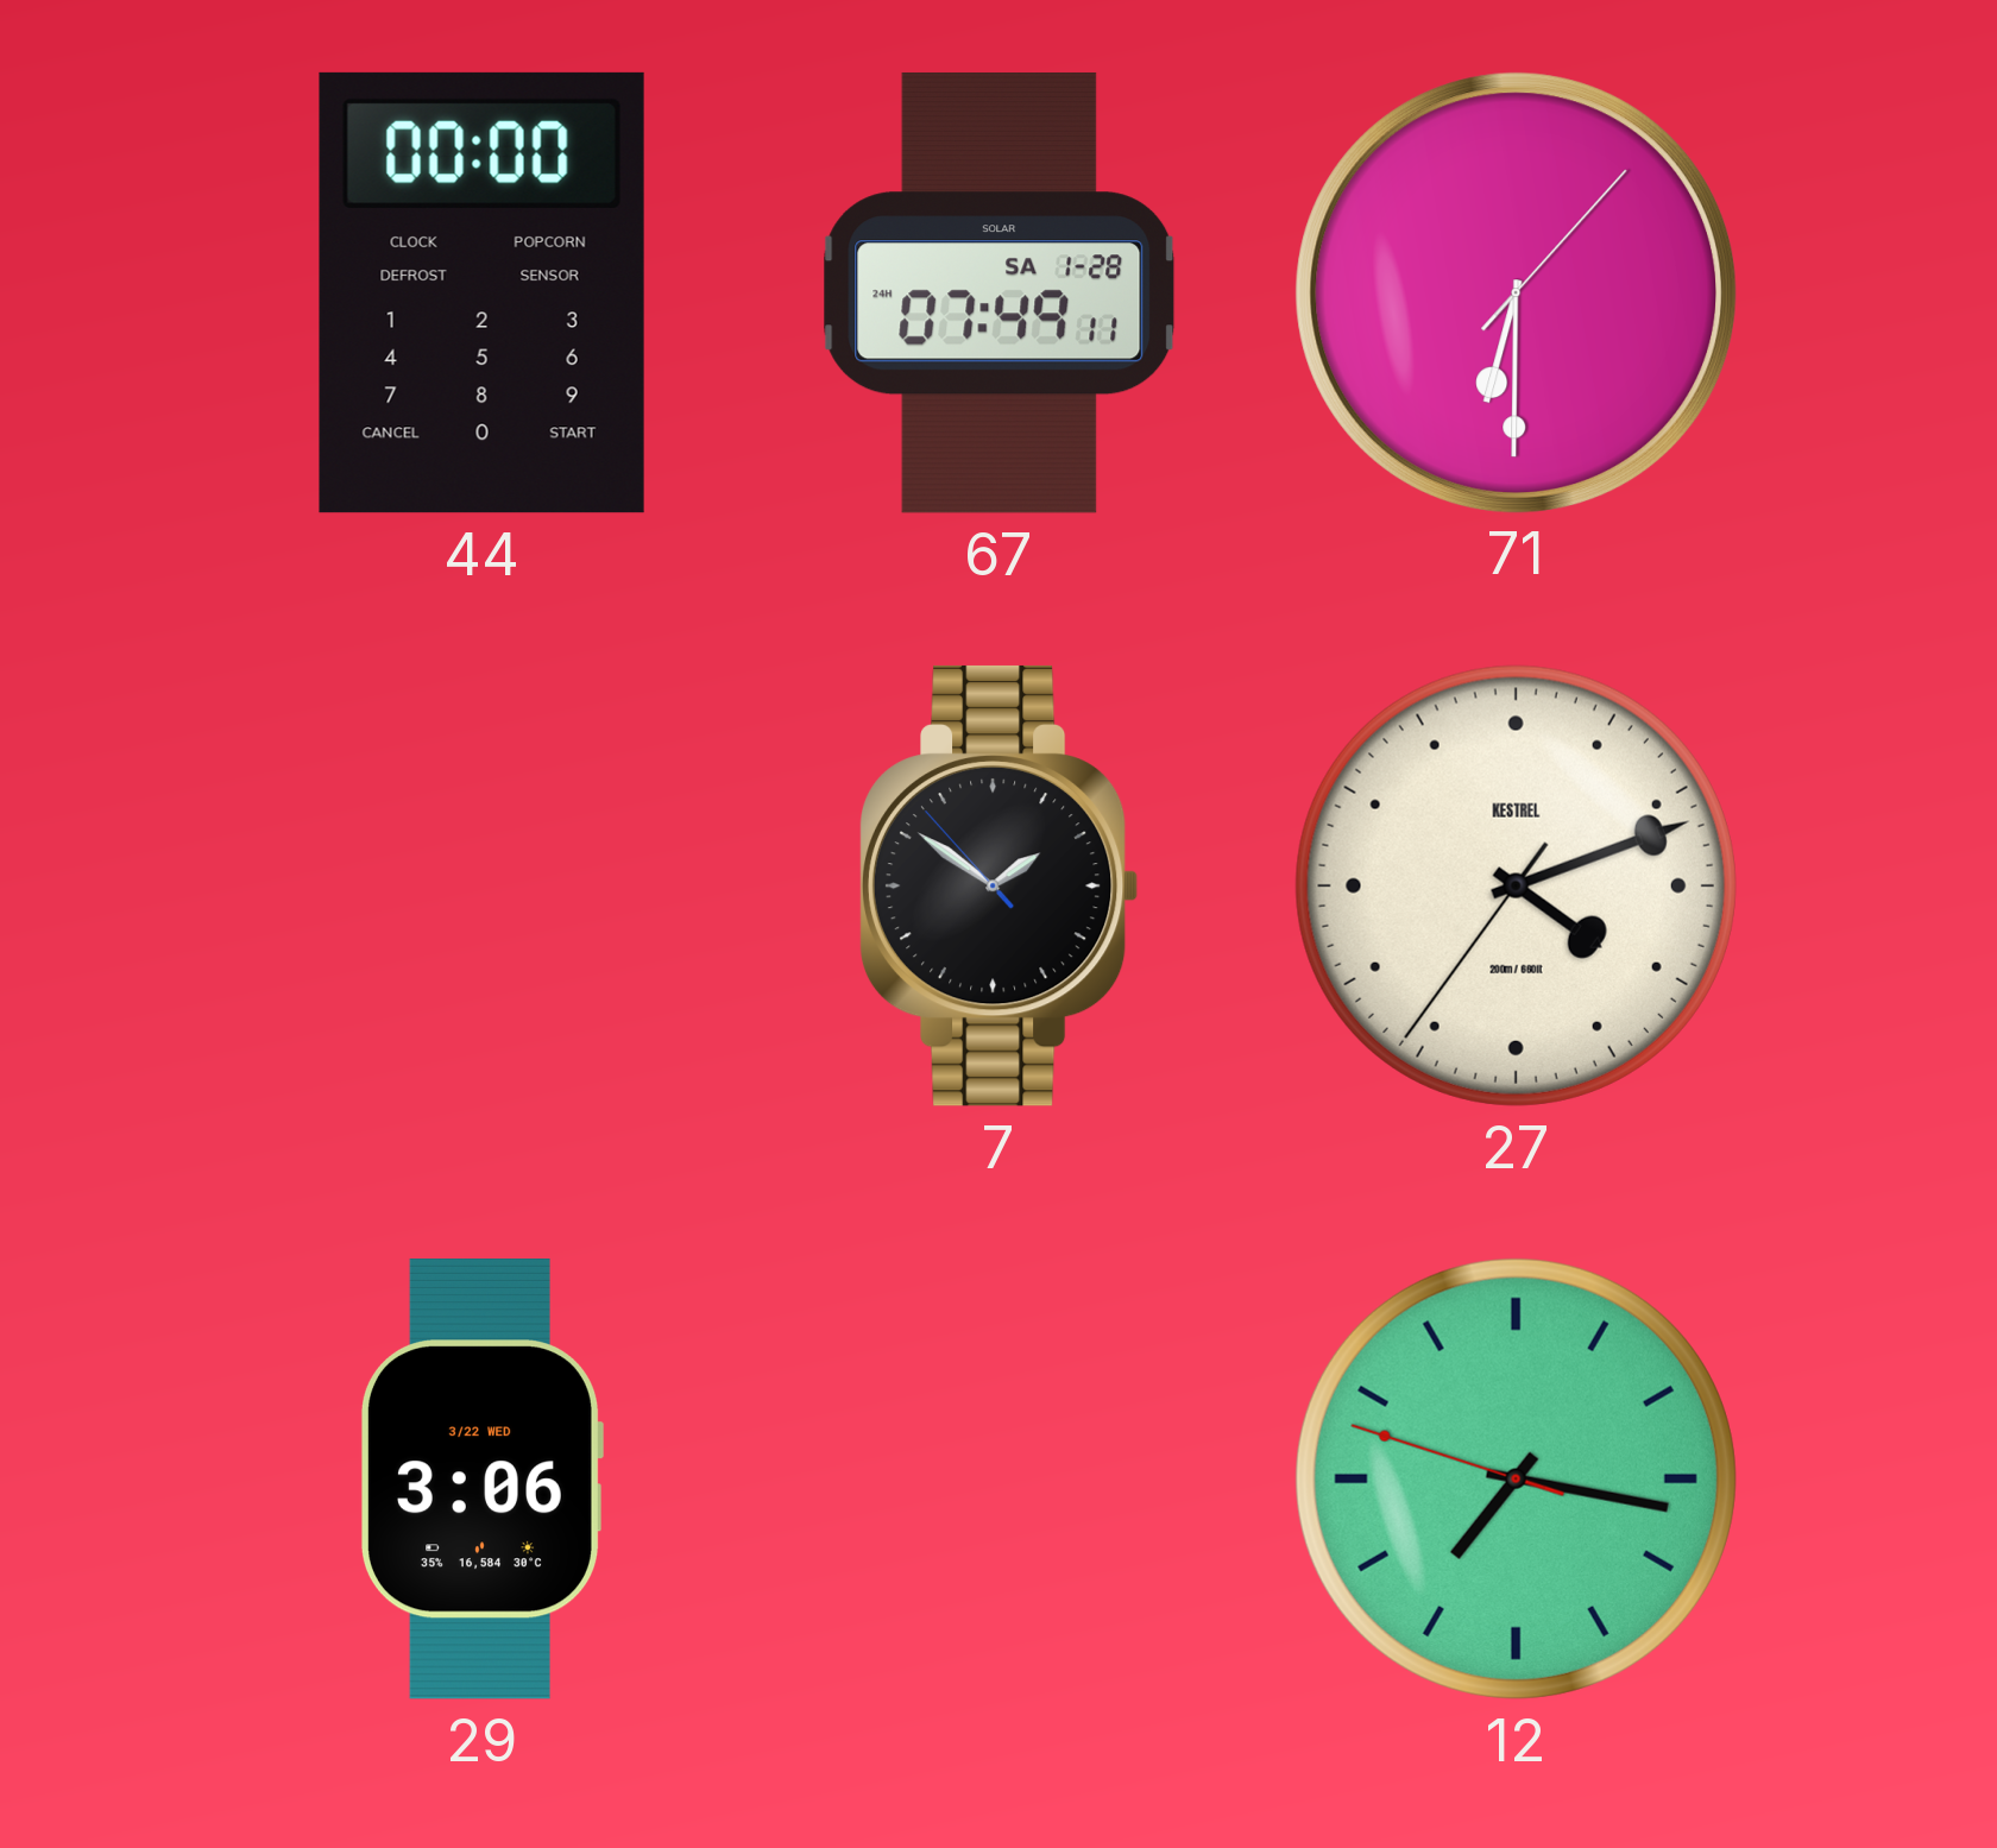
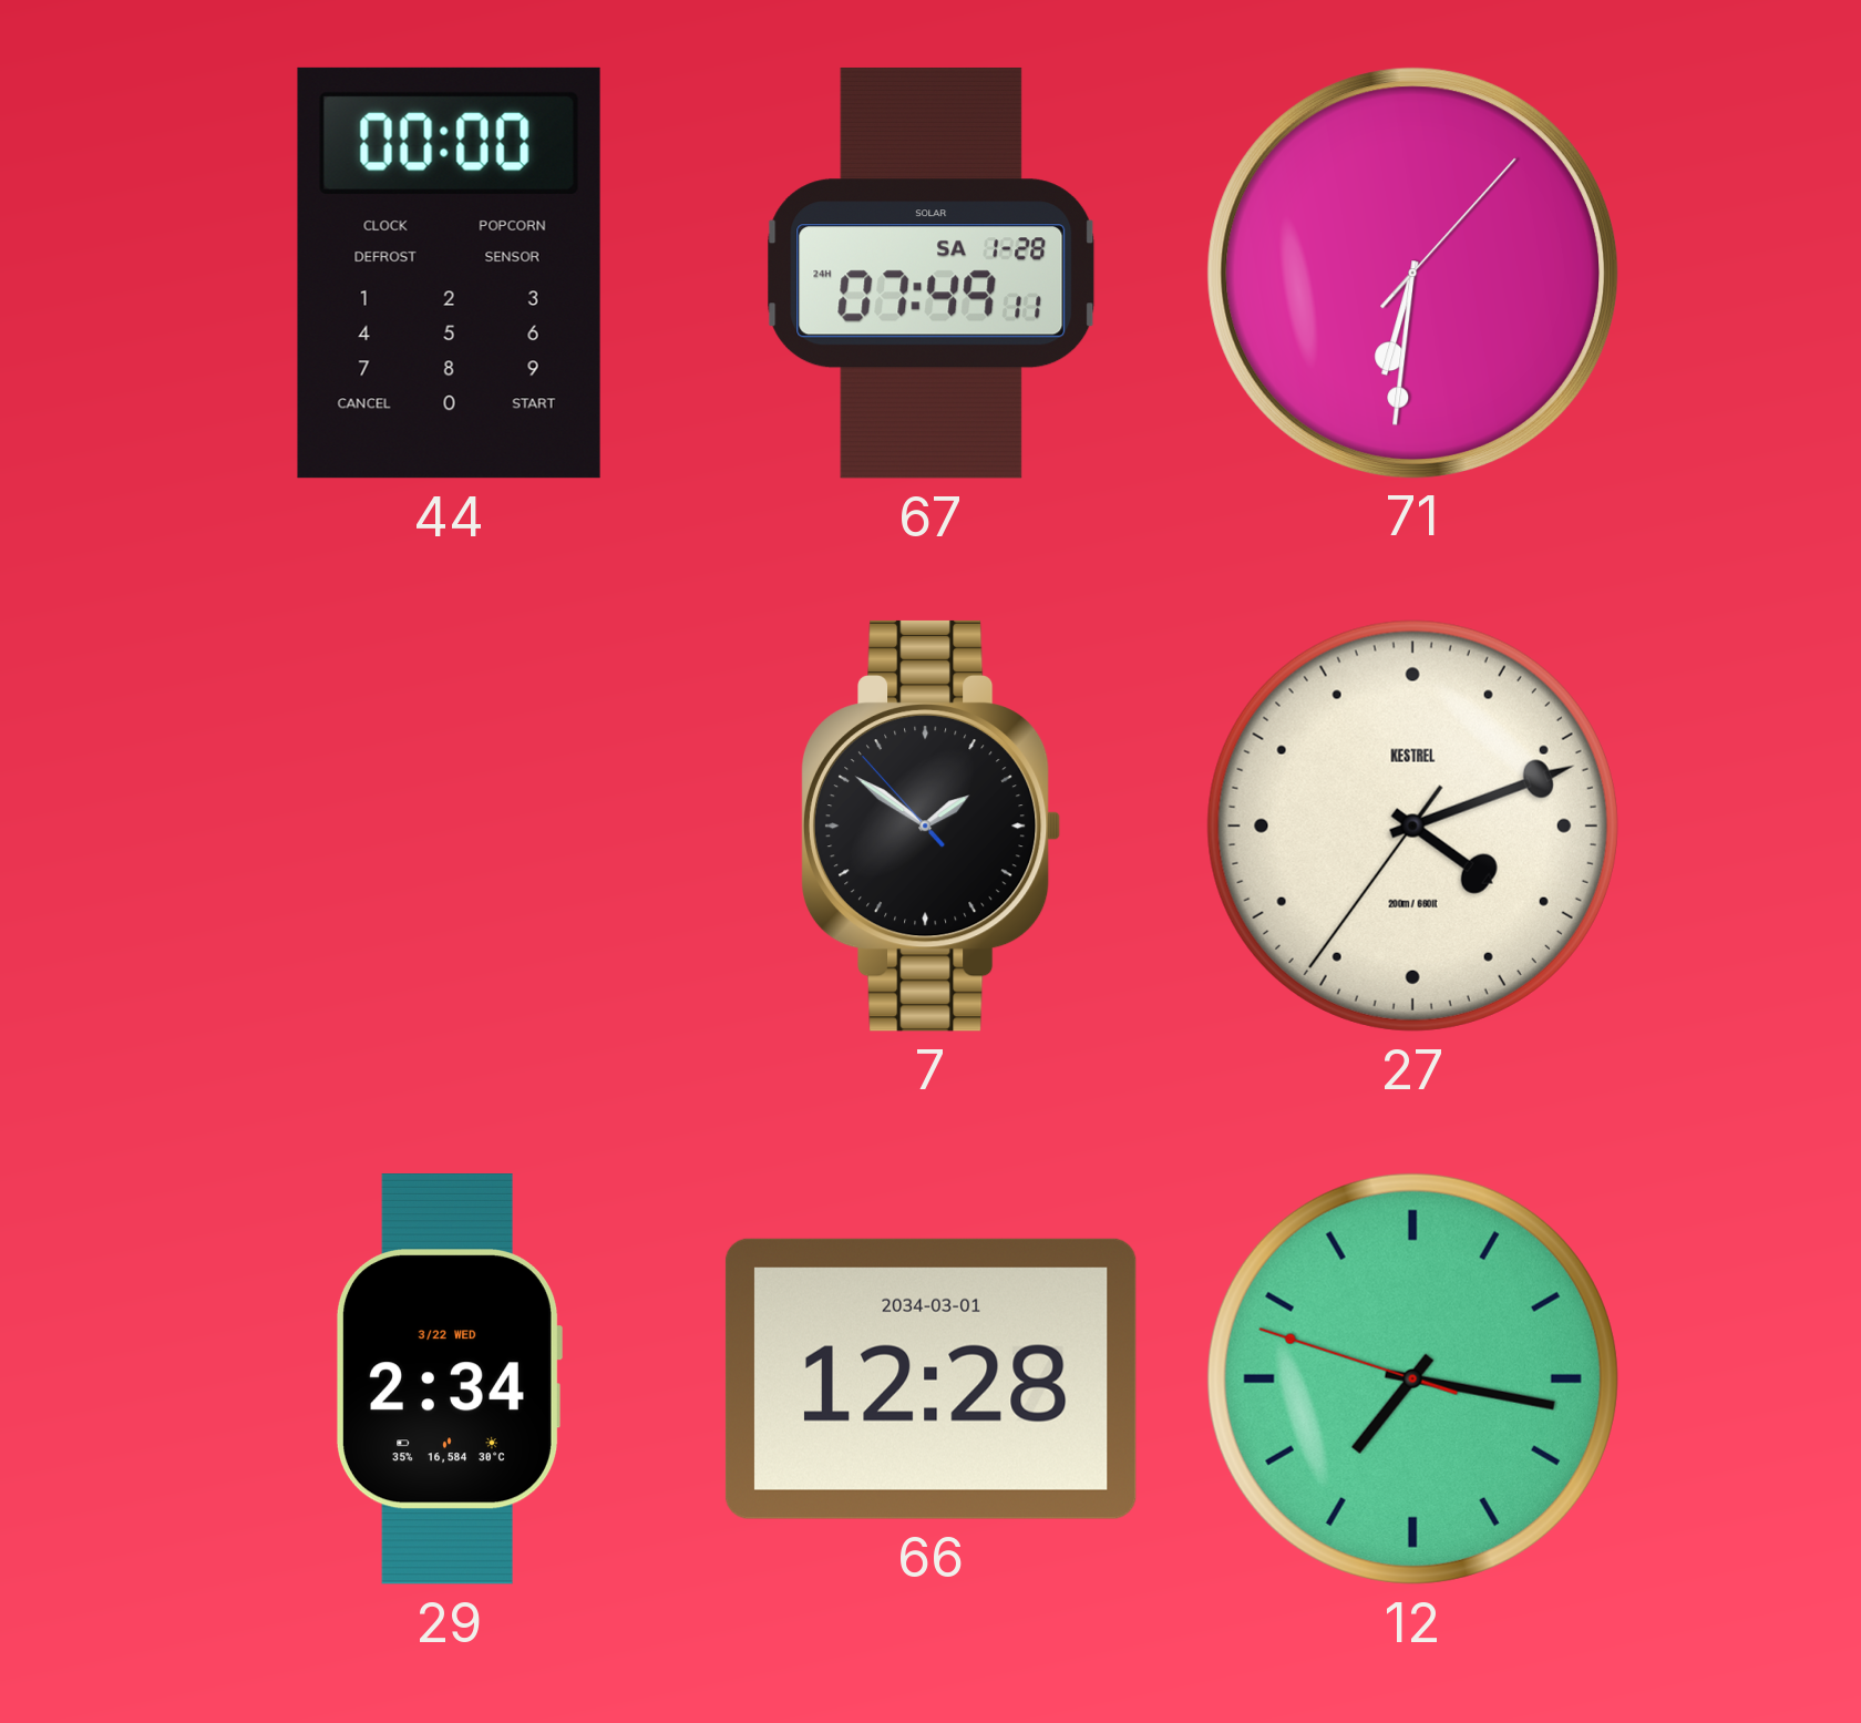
71: 6:30 -> 6:31 (1412, 273)
29: 3:06 -> 2:34 (450, 1378)
66: none -> 12:28 (930, 1378)
